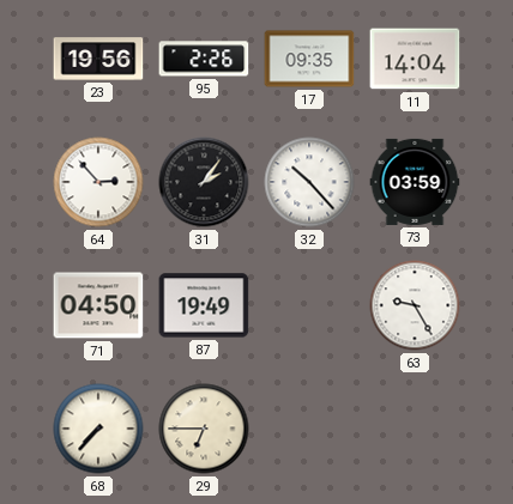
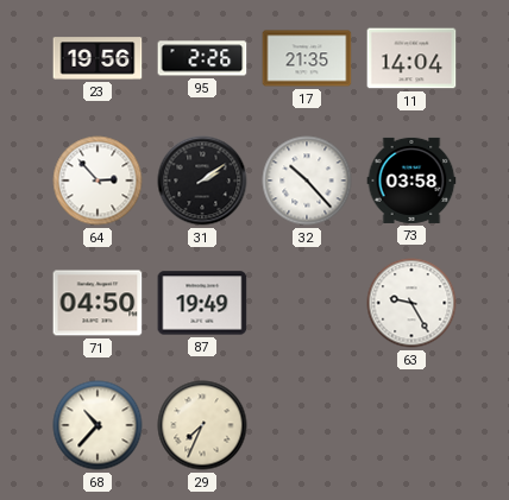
17: 09:35 -> 21:35 (307, 58)
31: 2:06 -> 2:09 (202, 181)
73: 03:59 -> 03:58 (411, 181)
68: 7:37 -> 10:37 (98, 425)
29: 6:45 -> 7:34 (202, 425)
